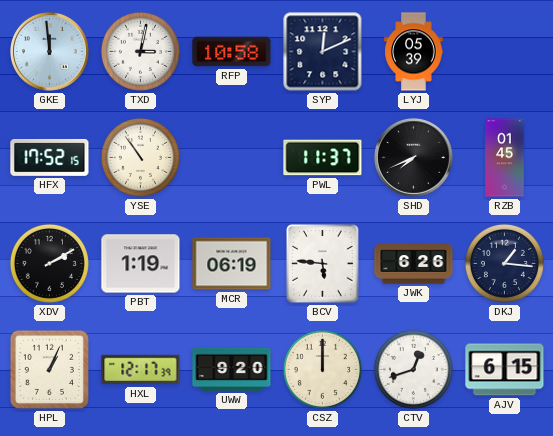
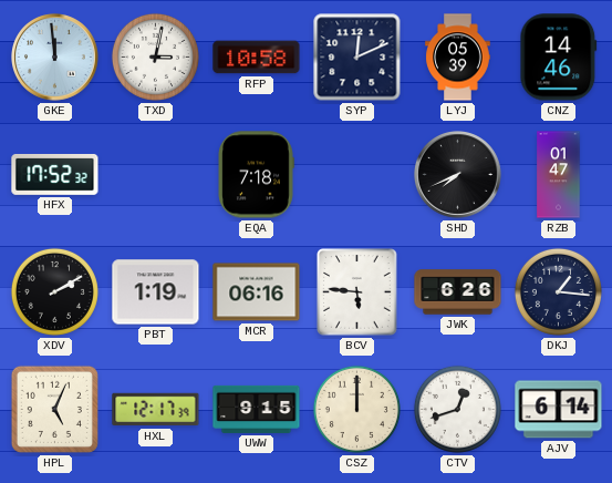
CNZ: none -> 14:46 (559, 58)
HFX: 17:52:15 -> 17:52:32 (55, 174)
YSE: 10:54 -> none (140, 157)
EQA: none -> 7:18 (256, 175)
PWL: 11:37 -> none (323, 158)
RZB: 01:45 -> 01:47 (559, 175)
MCR: 06:19 -> 06:16 (257, 292)
HPL: 1:04 -> 5:04 (54, 409)
UWW: 9:20 -> 9:15 (257, 409)
AJV: 6:15 -> 6:14 (559, 410)
